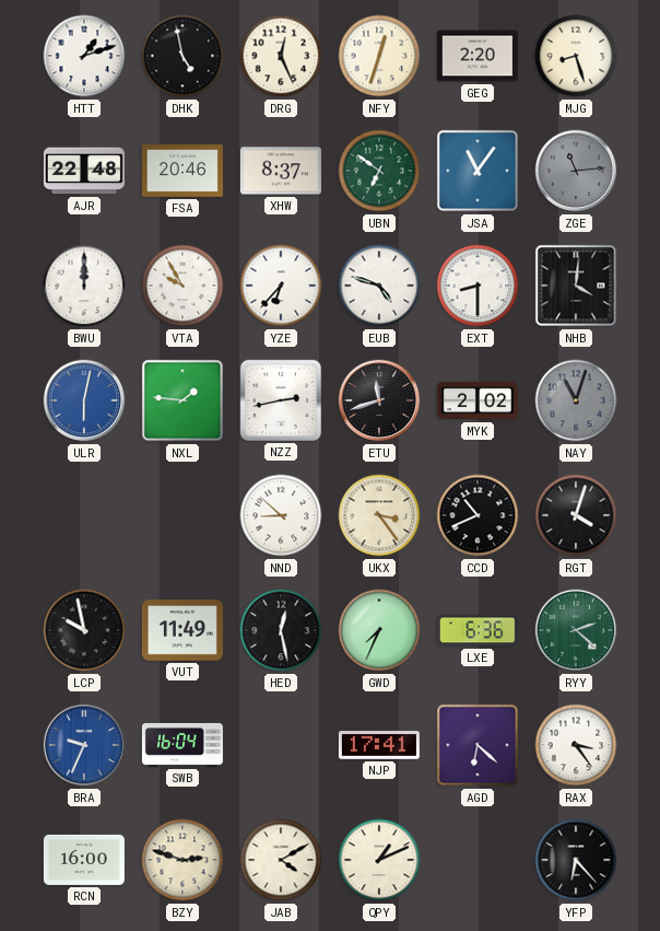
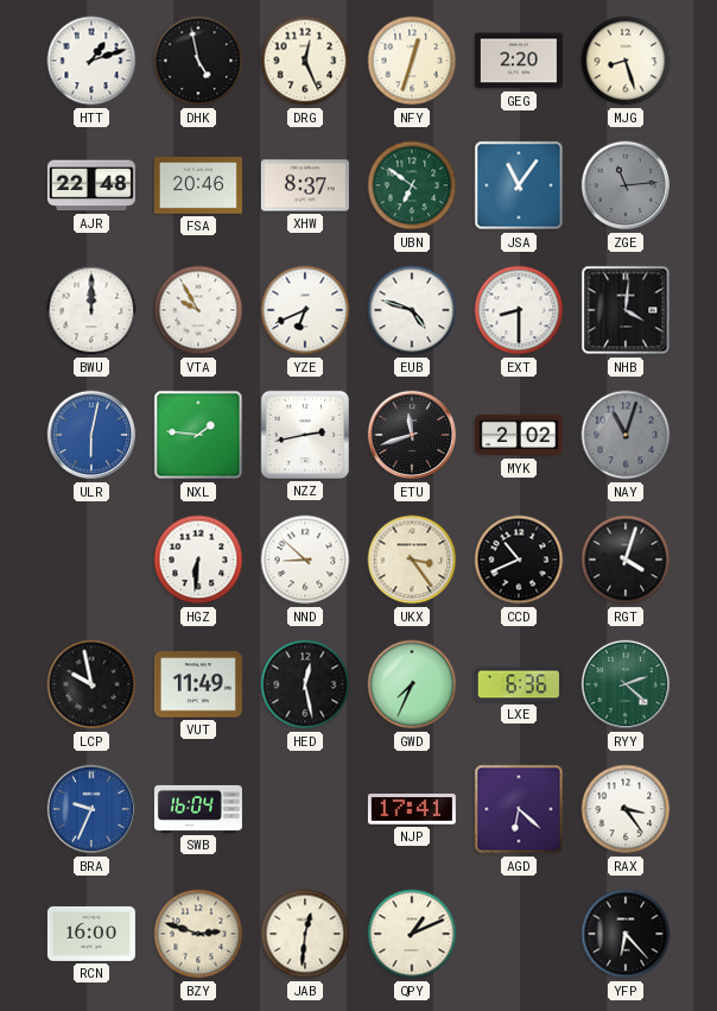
YZE: 6:37 -> 6:41 (305, 310)
HGZ: none -> 6:31 (198, 560)
JAB: 4:10 -> 12:31 (305, 934)
